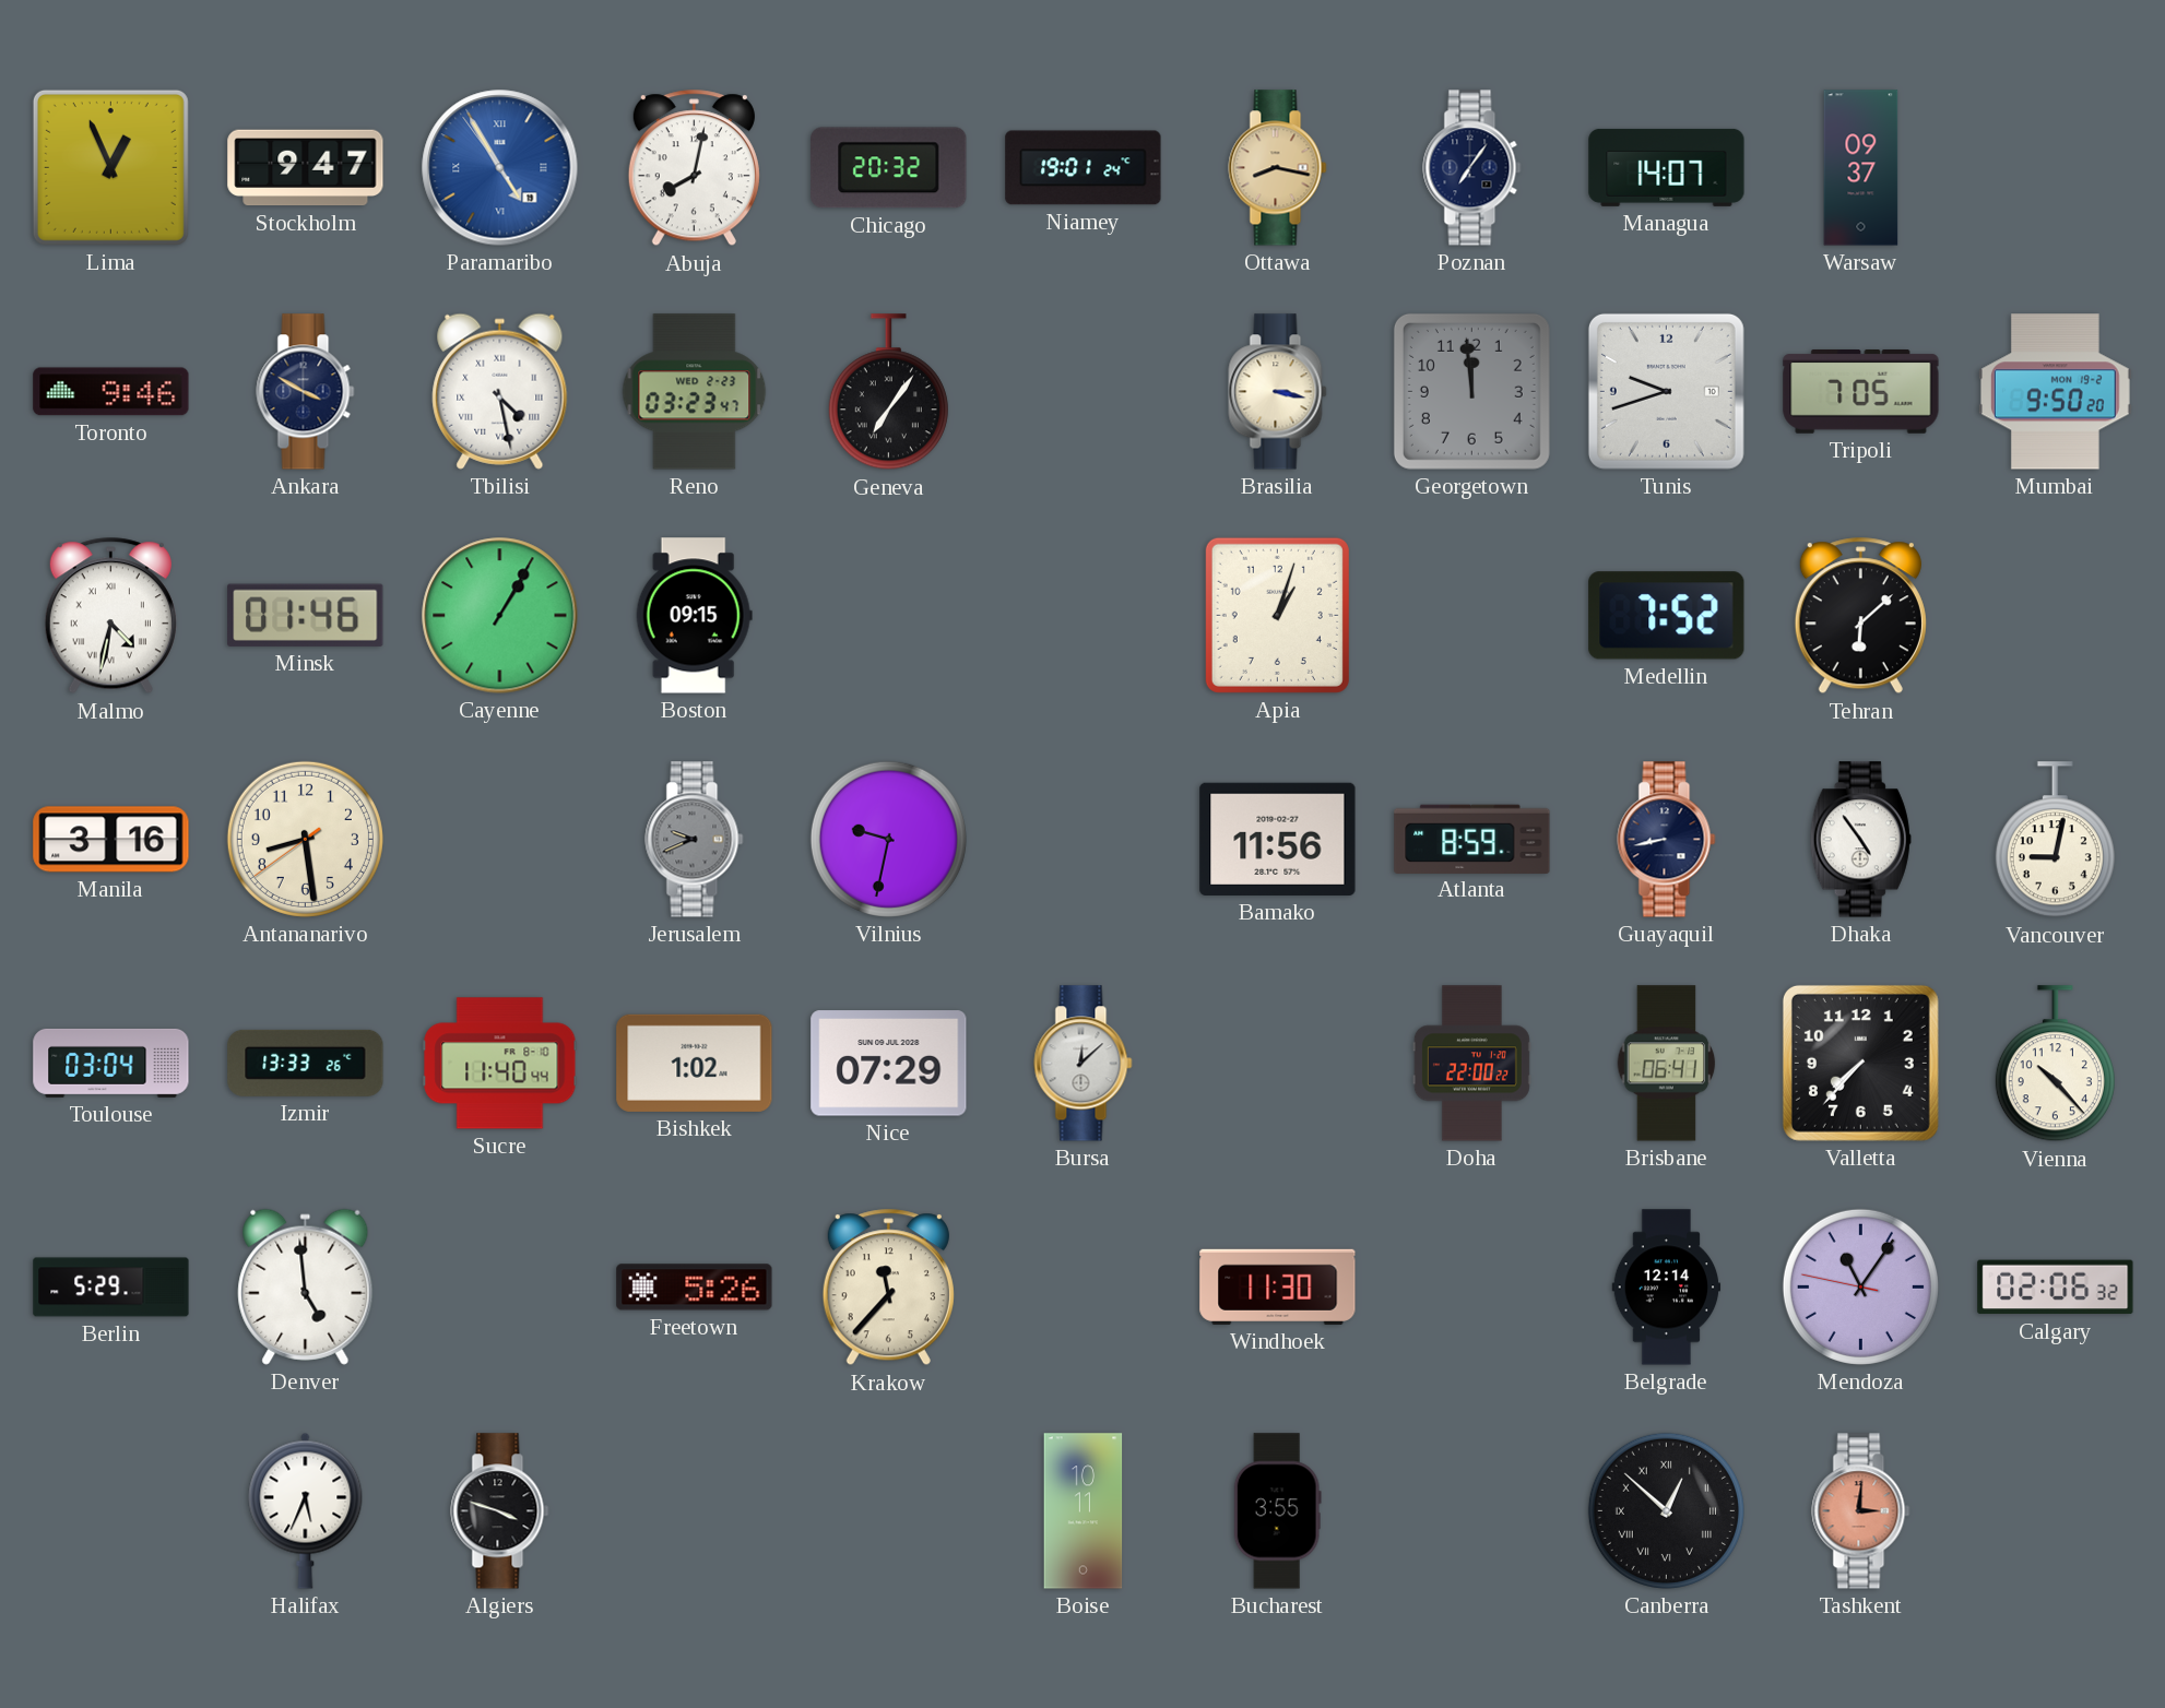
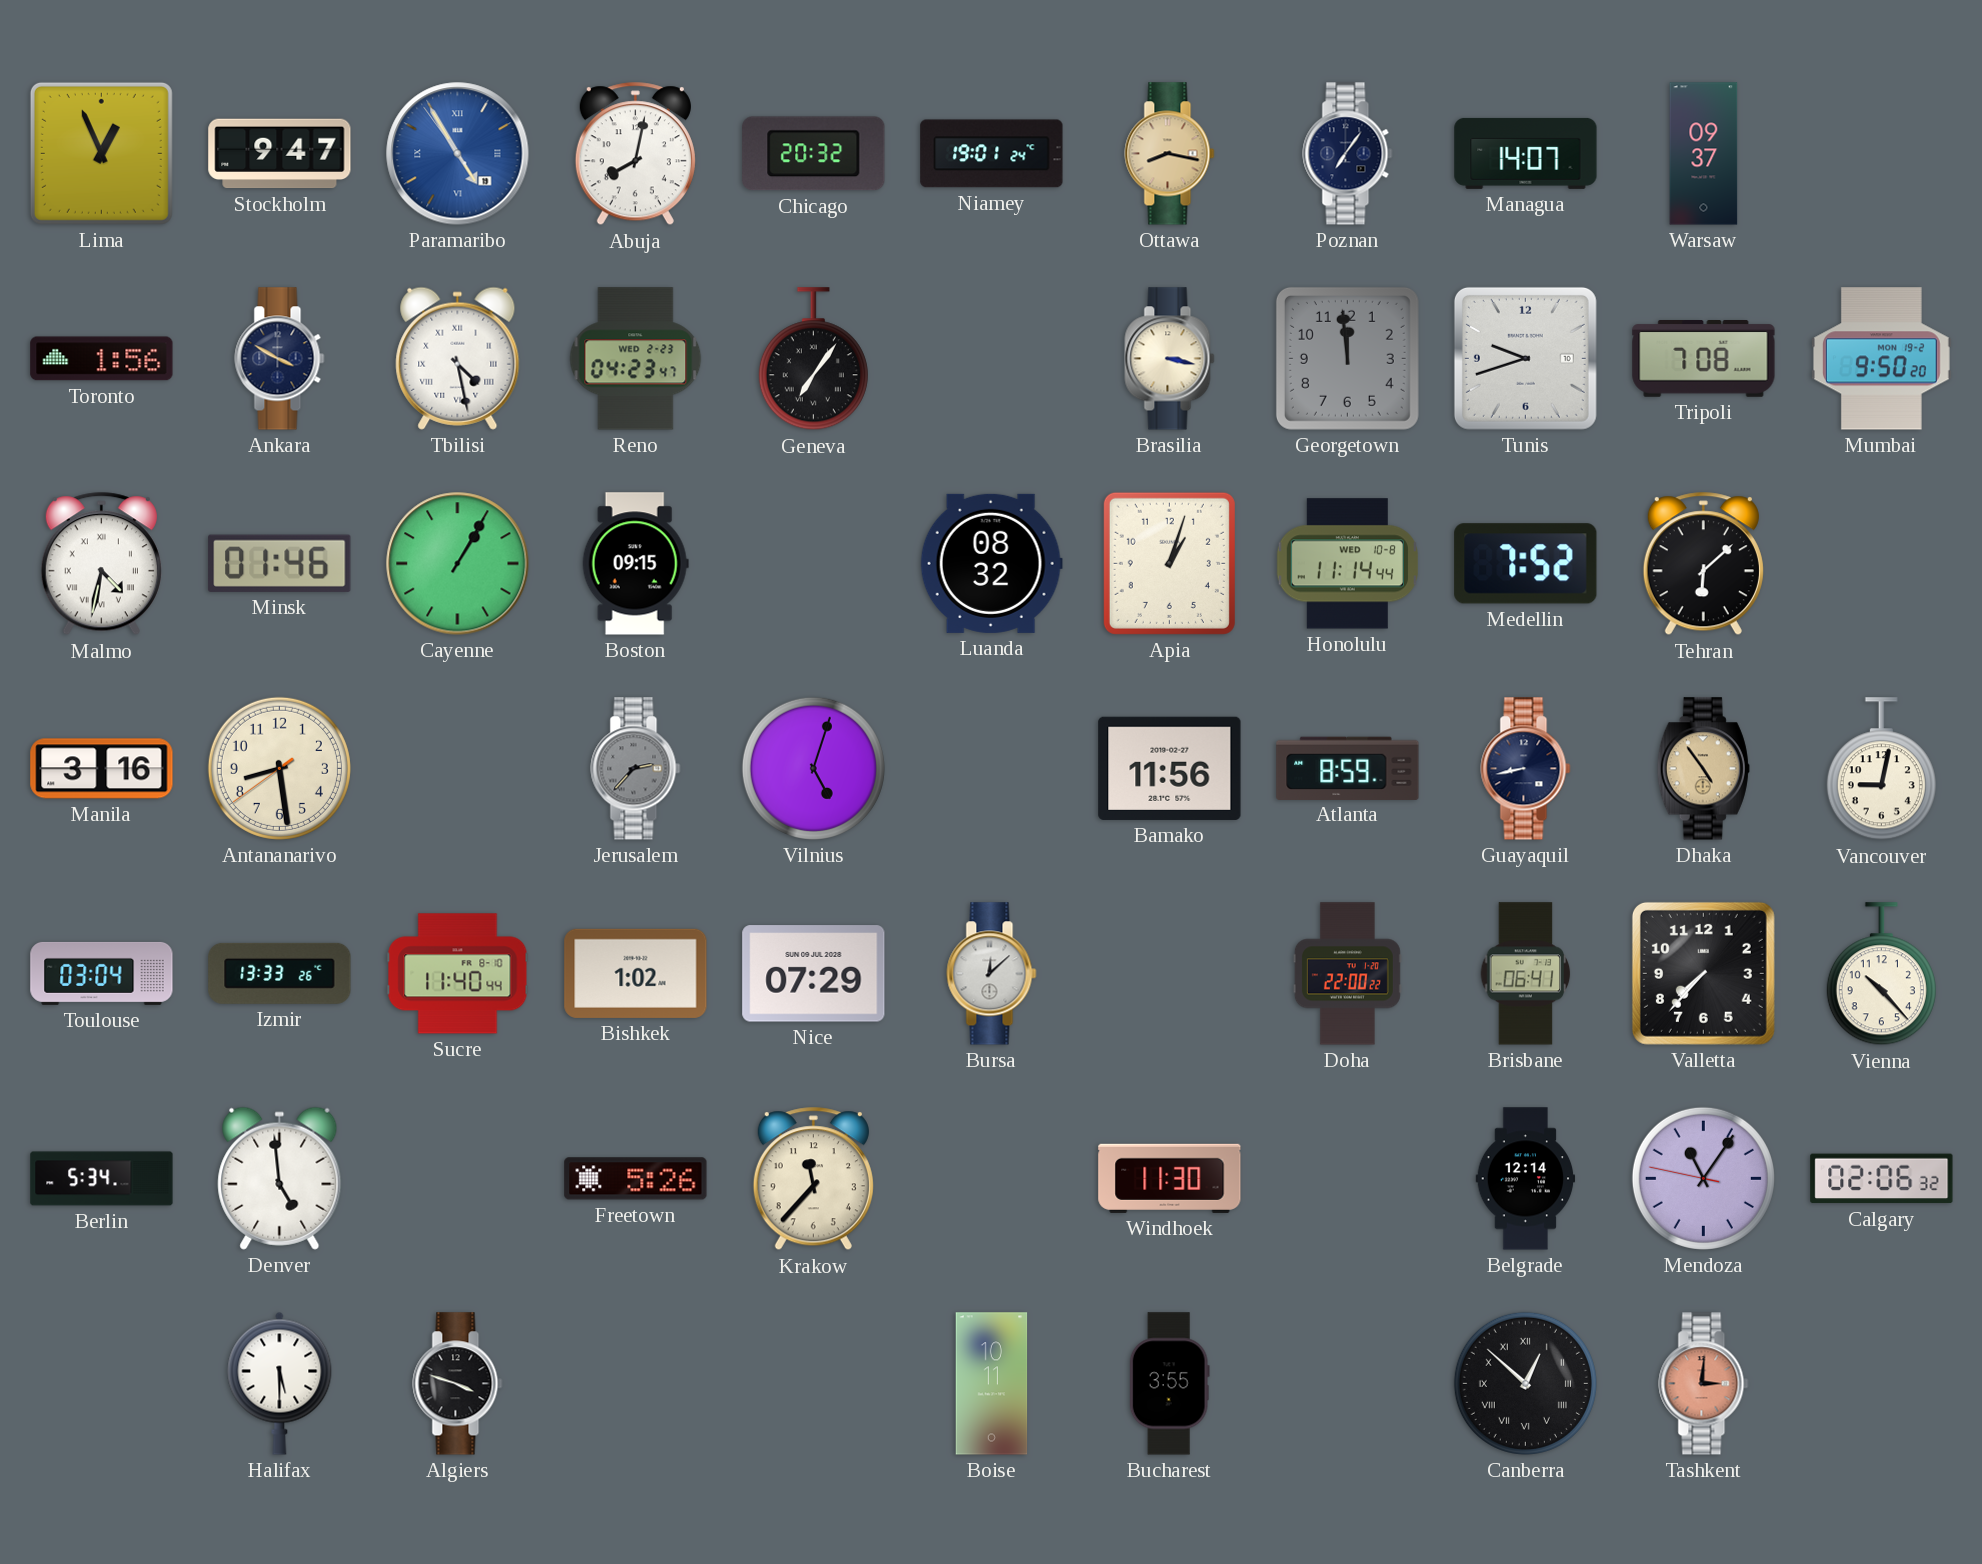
Toronto: 9:46 -> 1:56 (102, 359)
Reno: 03:23 -> 04:23 (636, 359)
Tripoli: 7:05 -> 7:08 (1704, 359)
Luanda: none -> 08:32 (991, 563)
Honolulu: none -> 11:14 (1347, 564)
Jerusalem: 9:41 -> 2:37 (636, 769)
Vilnius: 9:32 -> 5:03 (813, 768)
Dhaka dial: white -> champagne (1703, 769)
Berlin: 5:29 -> 5:34 (102, 1179)
Halifax: 5:34 -> 5:30 (280, 1383)
